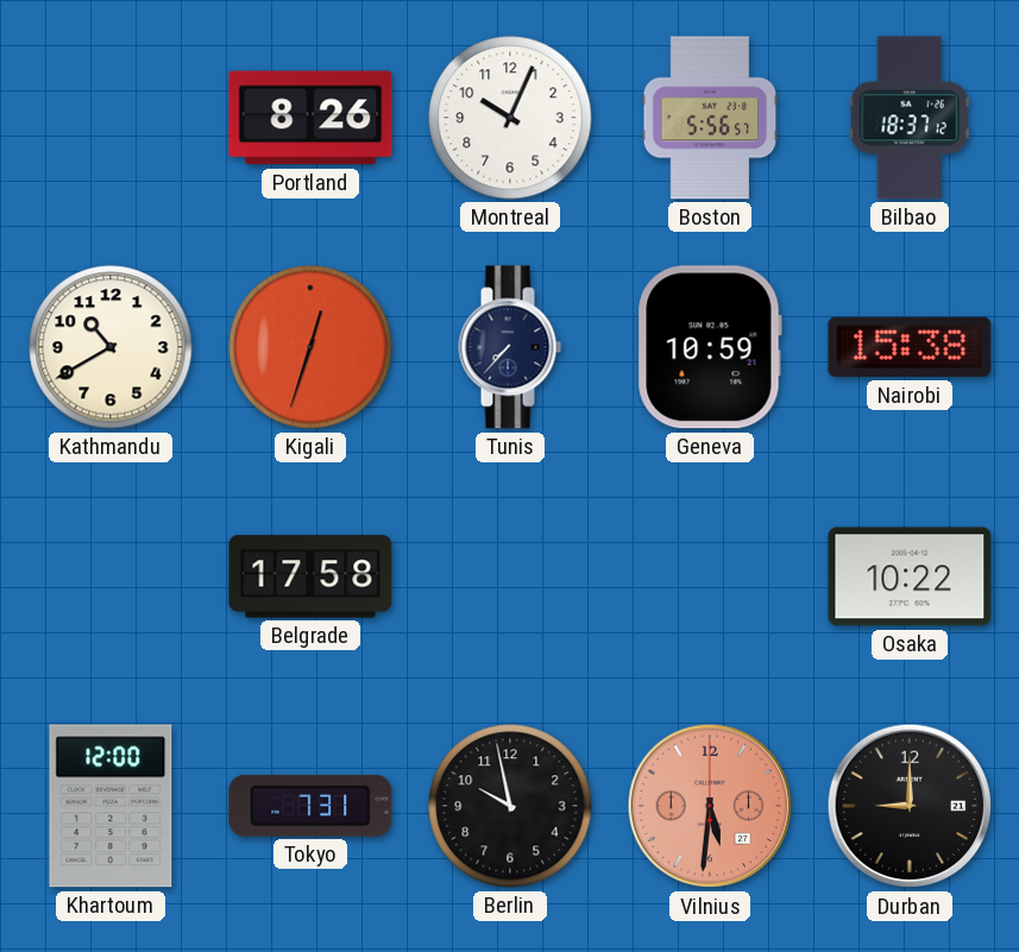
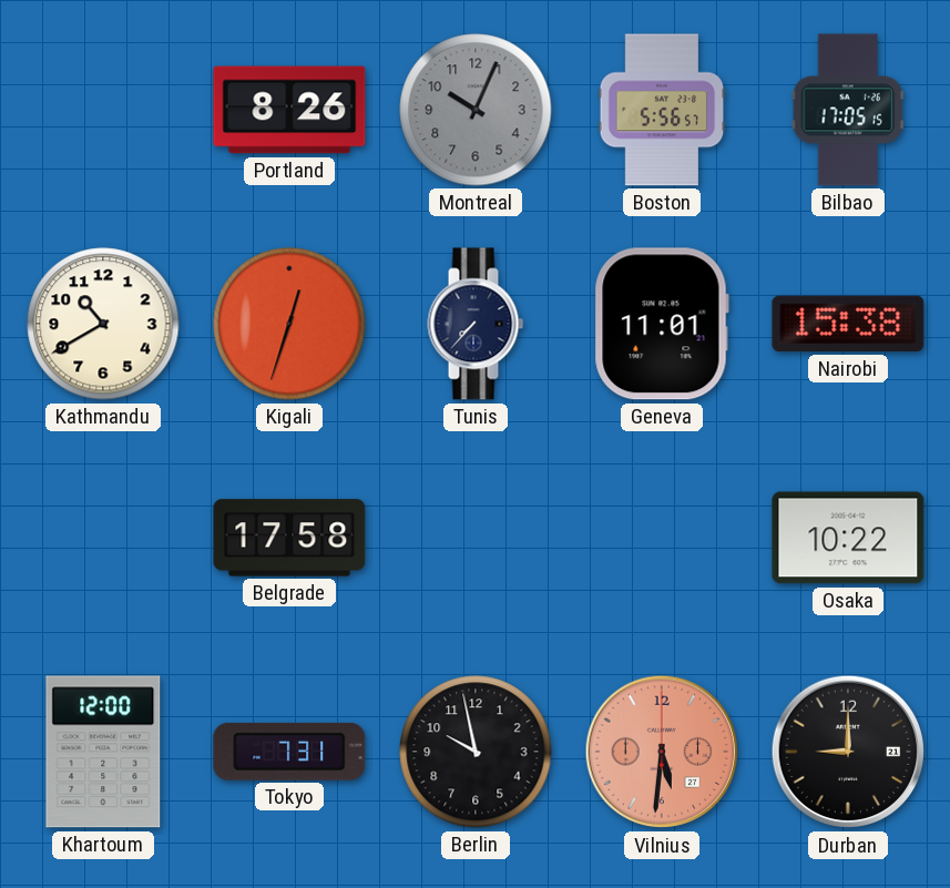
Montreal dial: white -> grey (476, 110)
Bilbao: 18:37 -> 17:05 (848, 110)
Geneva: 10:59 -> 11:01 (662, 324)
